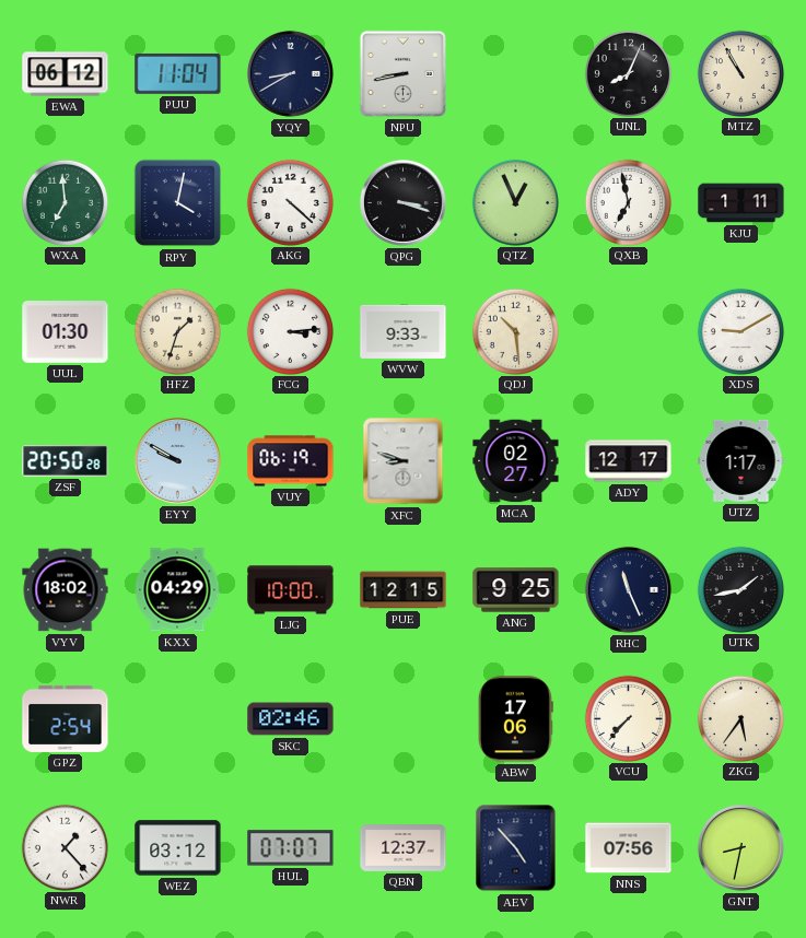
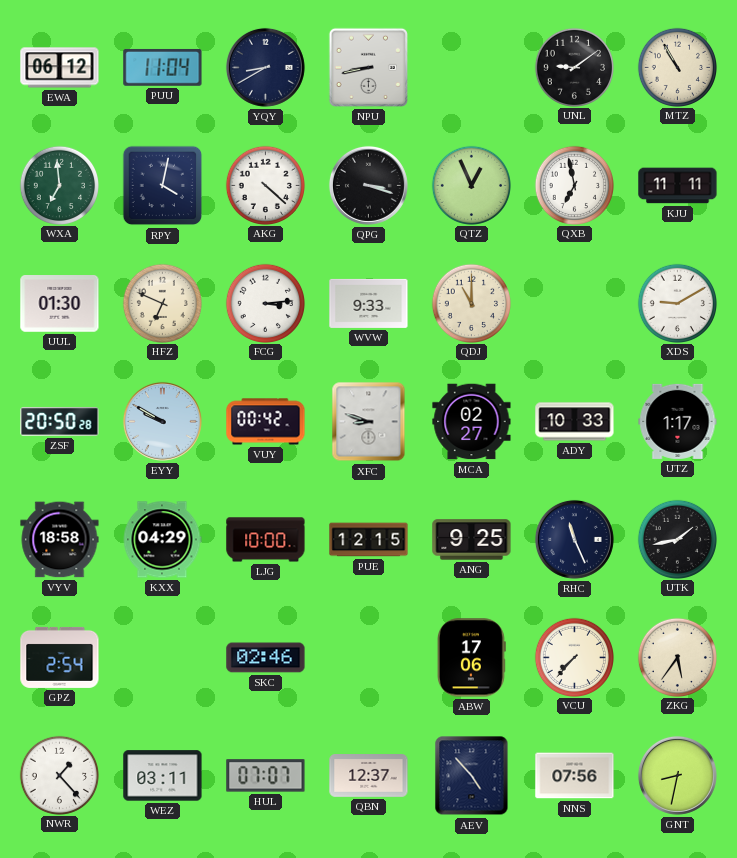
UNL: 8:04 -> 9:09 (574, 67)
KJU: 1:11 -> 11:11 (678, 186)
HFZ: 1:33 -> 6:49 (162, 303)
QDJ: 10:29 -> 11:00 (471, 303)
VUY: 06:19 -> 00:42 (266, 422)
ADY: 12:17 -> 10:33 (575, 422)
VYV: 18:02 -> 18:58 (60, 540)
WEZ: 03:12 -> 03:11 (163, 776)
